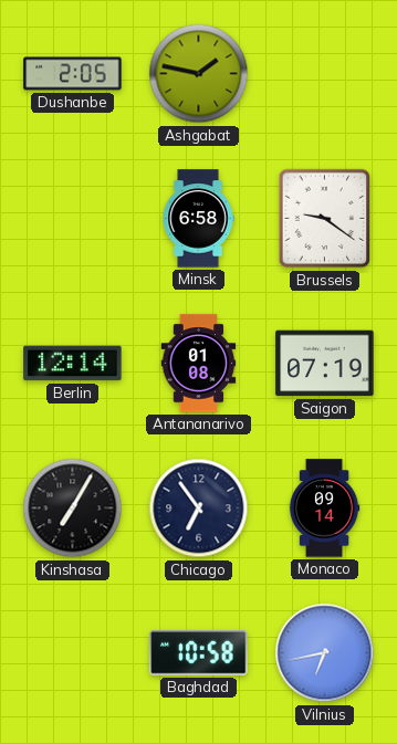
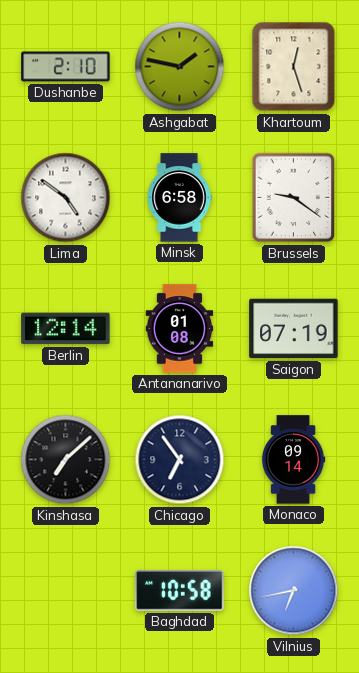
Dushanbe: 2:05 -> 2:10 (66, 67)
Khartoum: none -> 12:27 (294, 67)
Lima: none -> 4:51 (66, 198)
Kinshasa: 7:05 -> 7:08 (66, 460)
